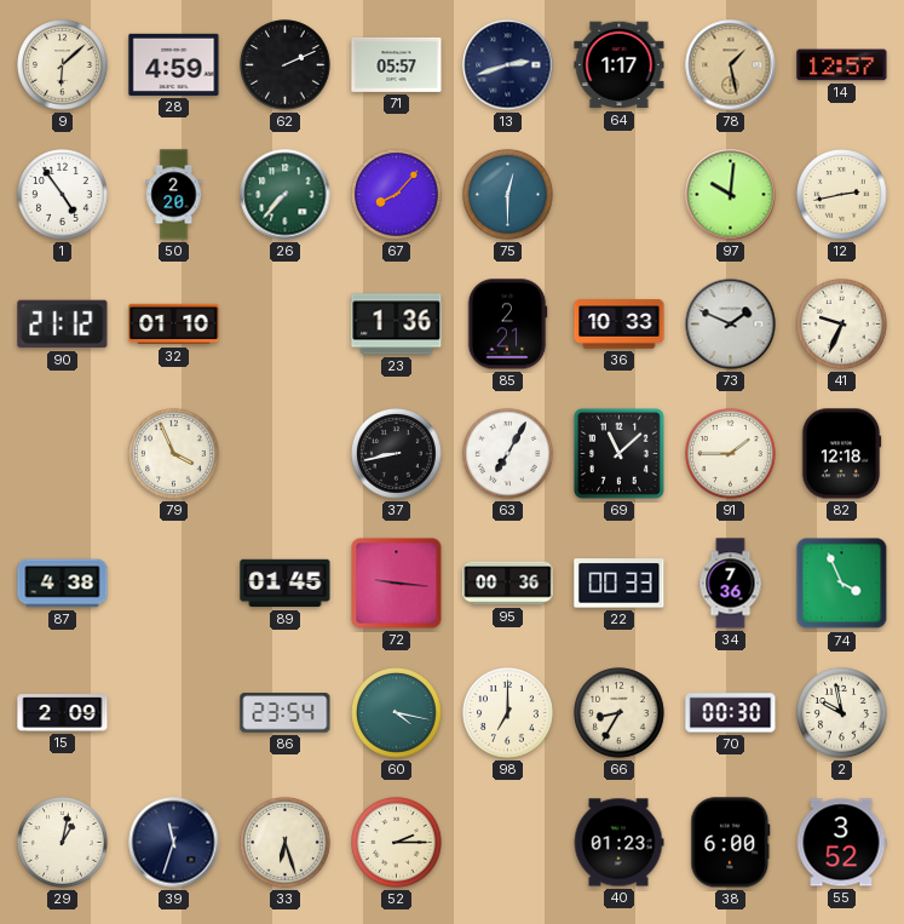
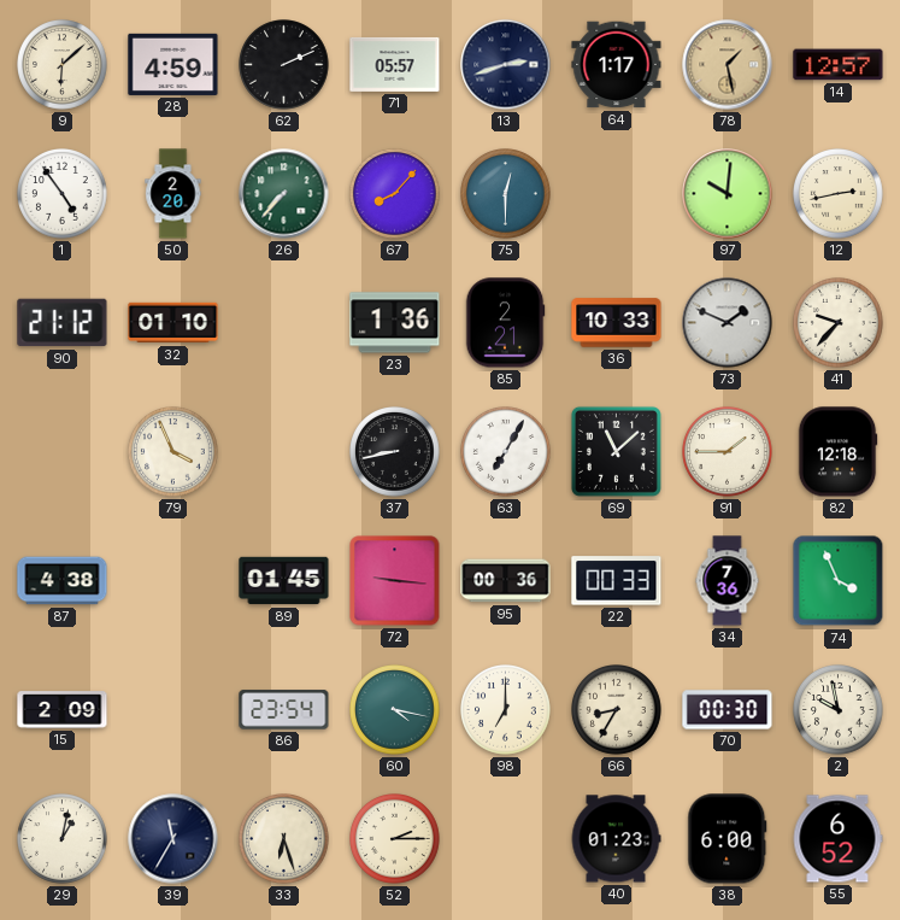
41: 9:34 -> 9:37 (839, 323)
39: 11:33 -> 11:35 (173, 839)
55: 3:52 -> 6:52 (837, 839)
